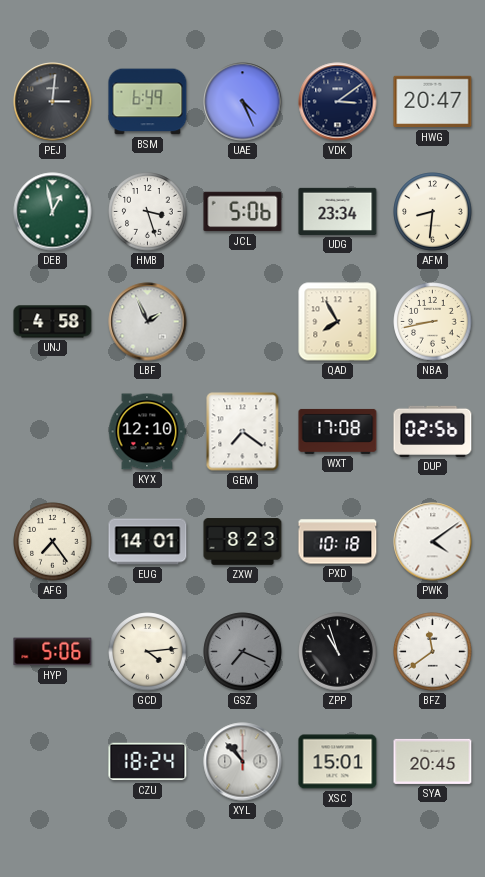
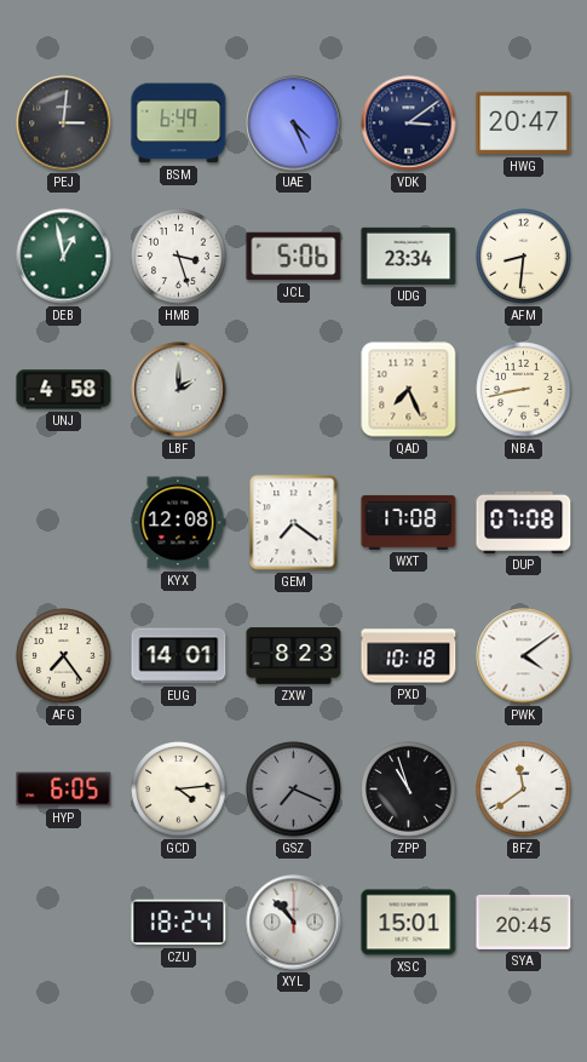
LBF: 1:56 -> 2:00 (179, 390)
QAD: 7:55 -> 7:26 (409, 390)
KYX: 12:10 -> 12:08 (178, 523)
DUP: 02:56 -> 07:08 (524, 522)
HYP: 5:06 -> 6:05 (64, 790)
